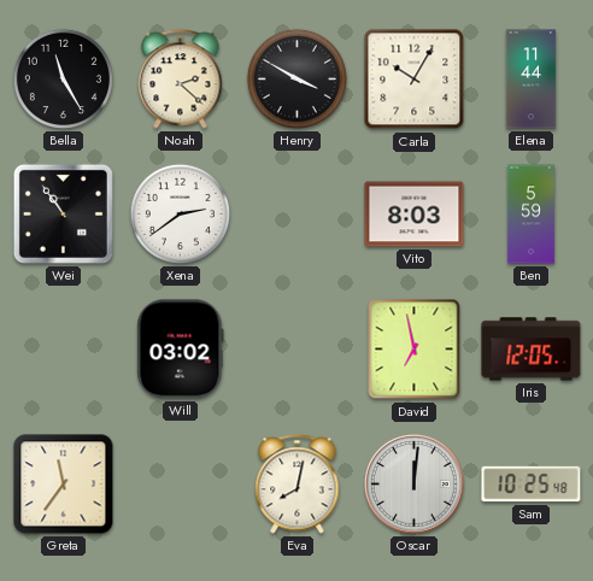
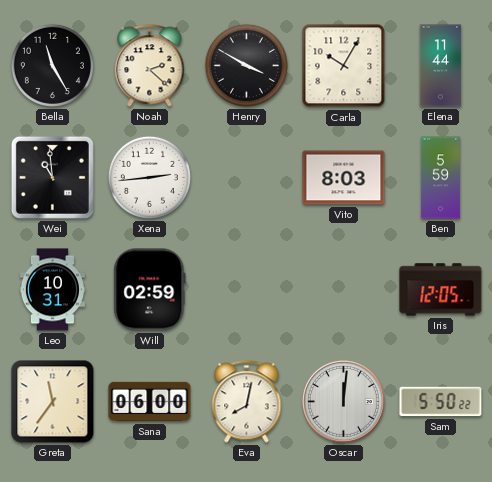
Wei: 10:54 -> 10:59 (52, 177)
Xena: 2:39 -> 2:44 (149, 177)
Leo: none -> 10:31 (52, 290)
Will: 03:02 -> 02:59 (150, 290)
David: 6:58 -> none (415, 350)
Sana: none -> 06:00 (150, 402)
Sam: 10:25 -> 5:50 (441, 402)
